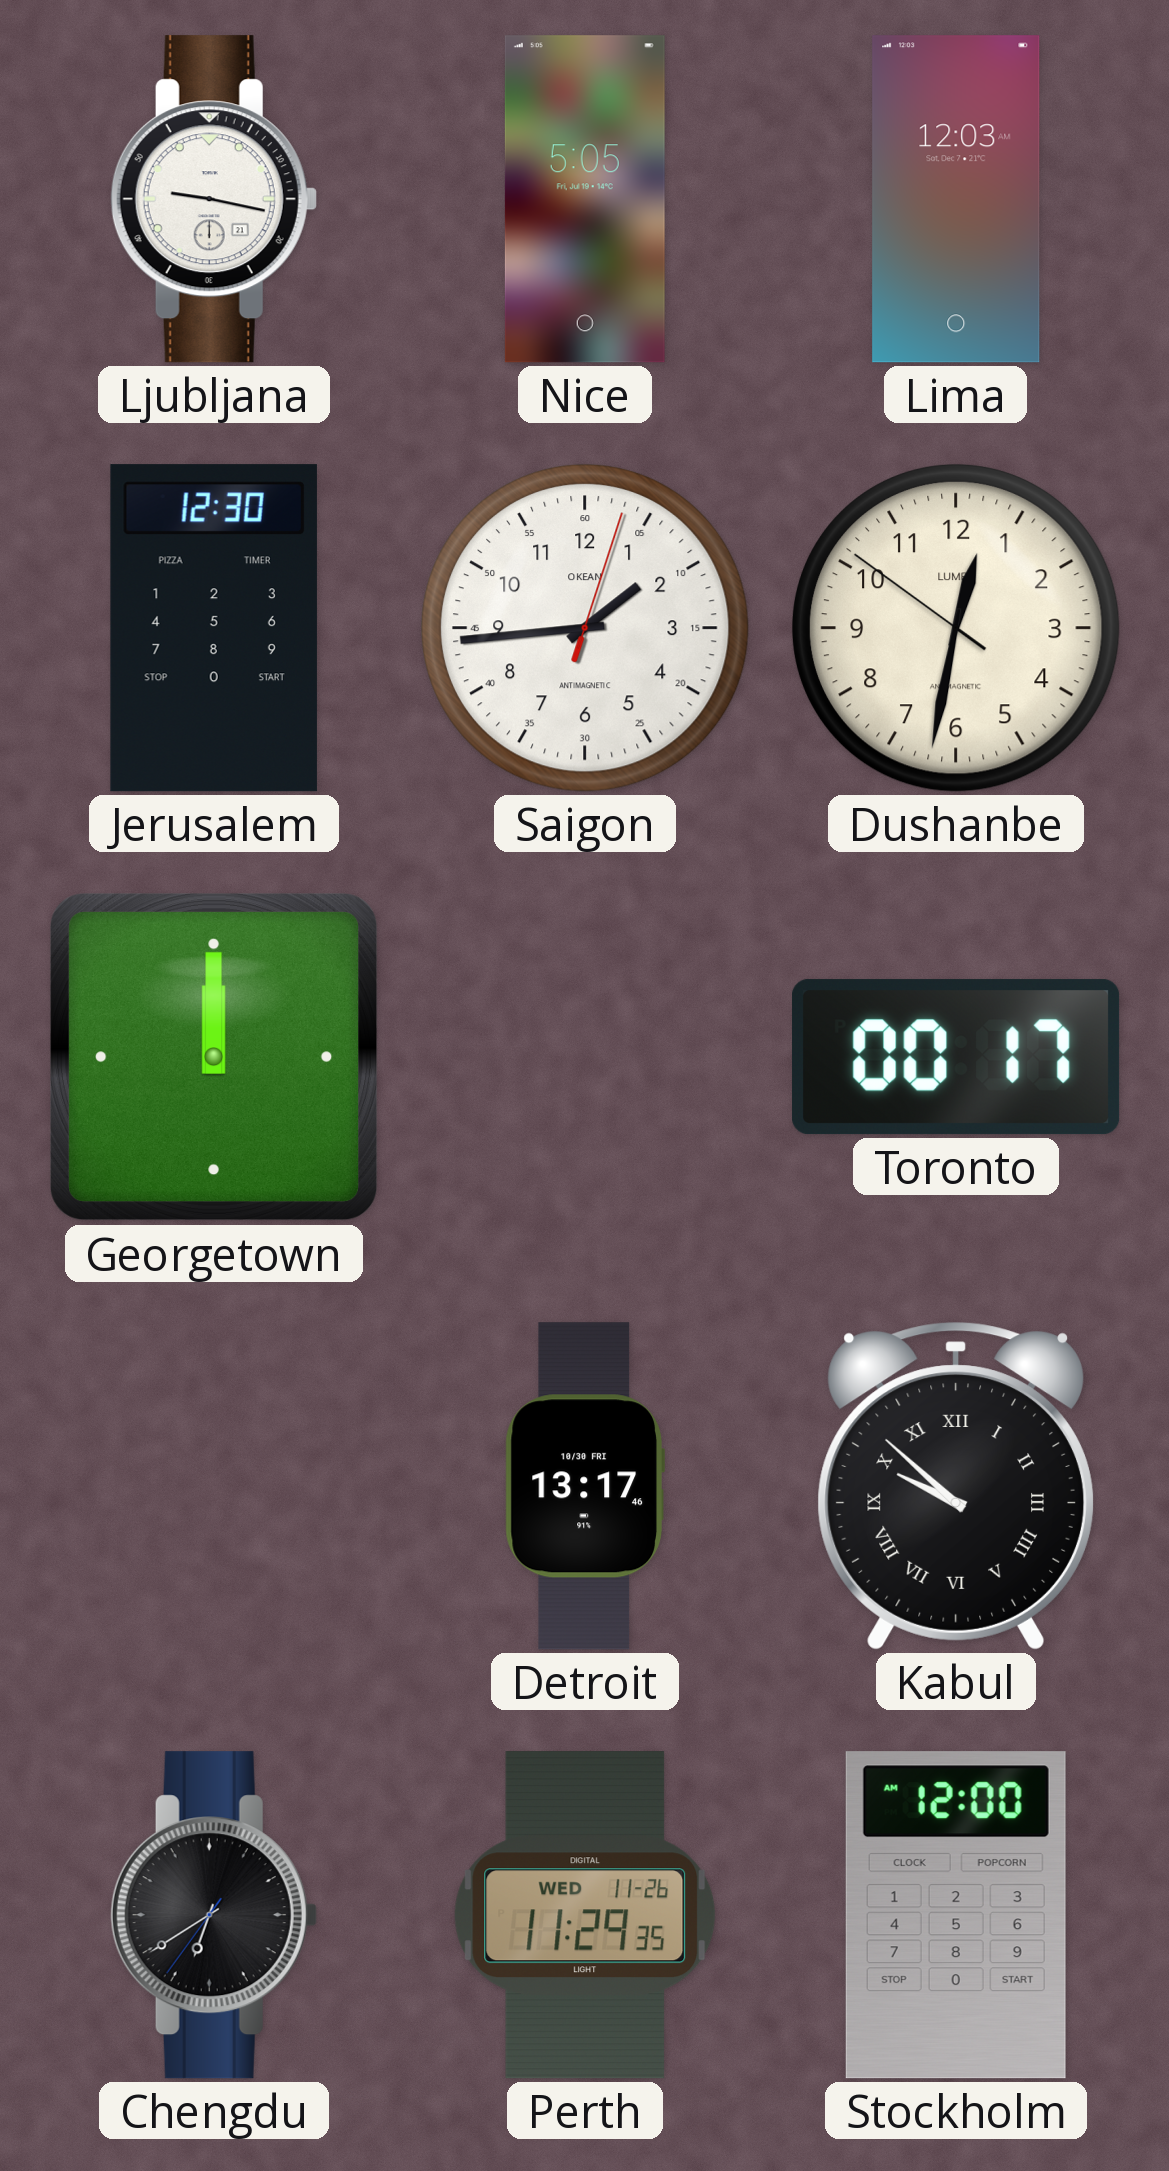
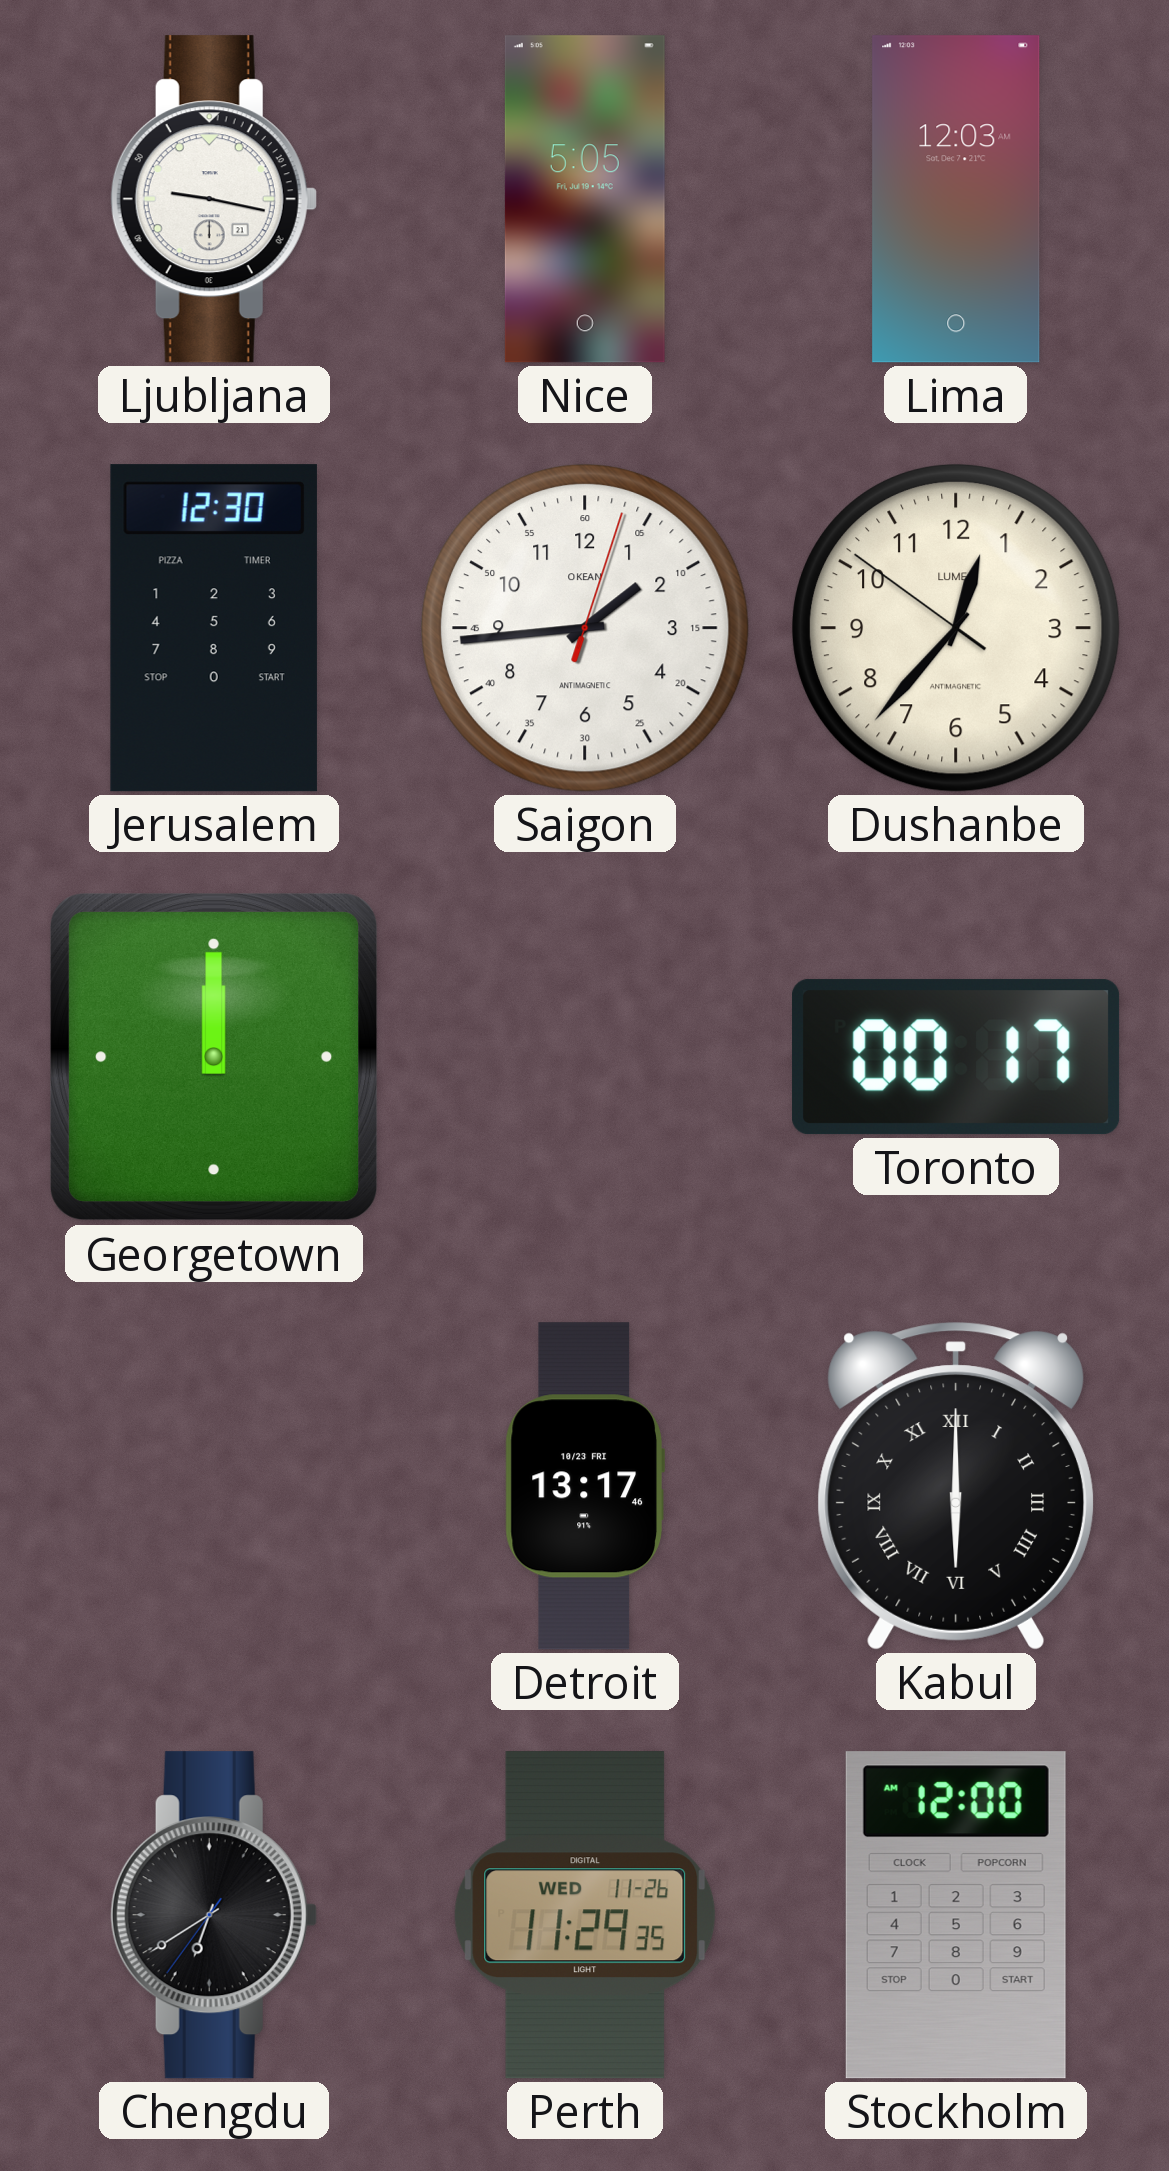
Dushanbe: 12:31 -> 12:36 (956, 628)
Detroit date: 10/30 FRI -> 10/23 FRI (585, 1486)
Kabul: 9:52 -> 6:00 (956, 1486)
